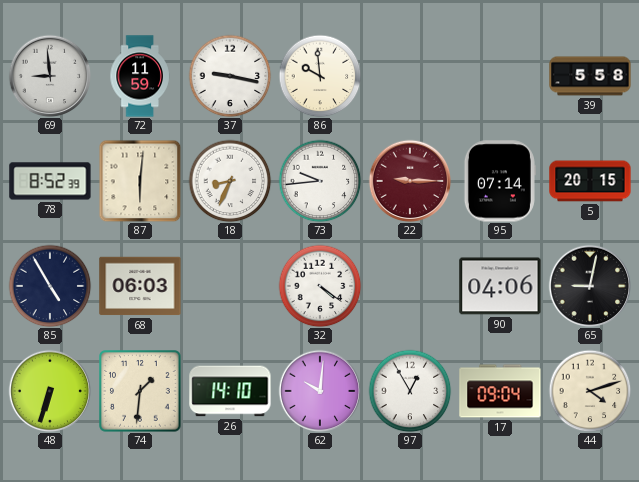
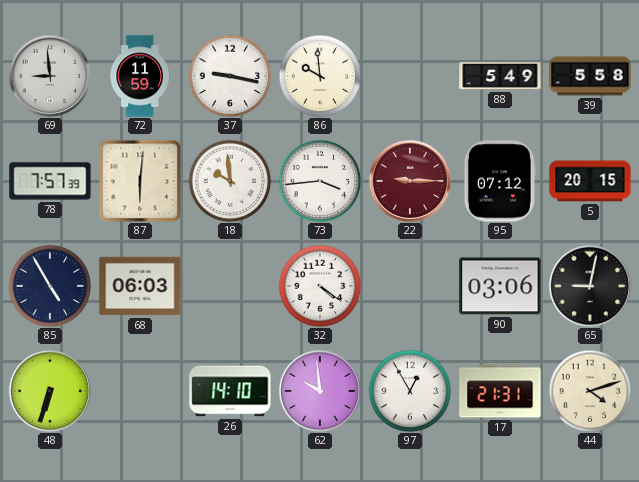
88: none -> 5:49 (500, 76)
78: 8:52 -> 7:57 (50, 181)
18: 8:34 -> 9:59 (230, 181)
73: 9:44 -> 3:44 (320, 181)
95: 07:14 -> 07:12 (499, 181)
90: 04:06 -> 03:06 (500, 286)
74: 1:31 -> none (140, 391)
62: 10:01 -> 9:59 (320, 391)
17: 09:04 -> 21:31 (500, 391)
